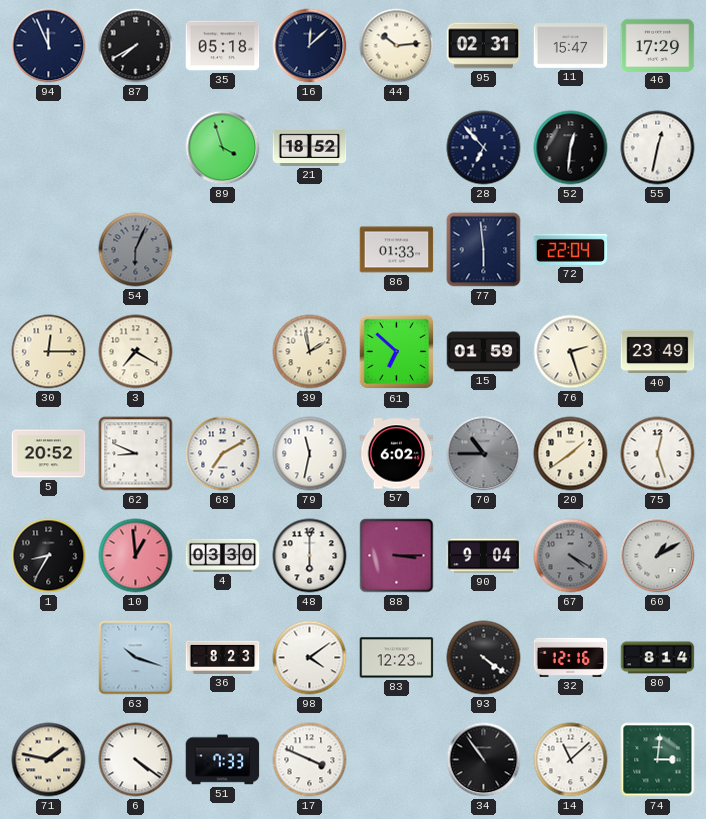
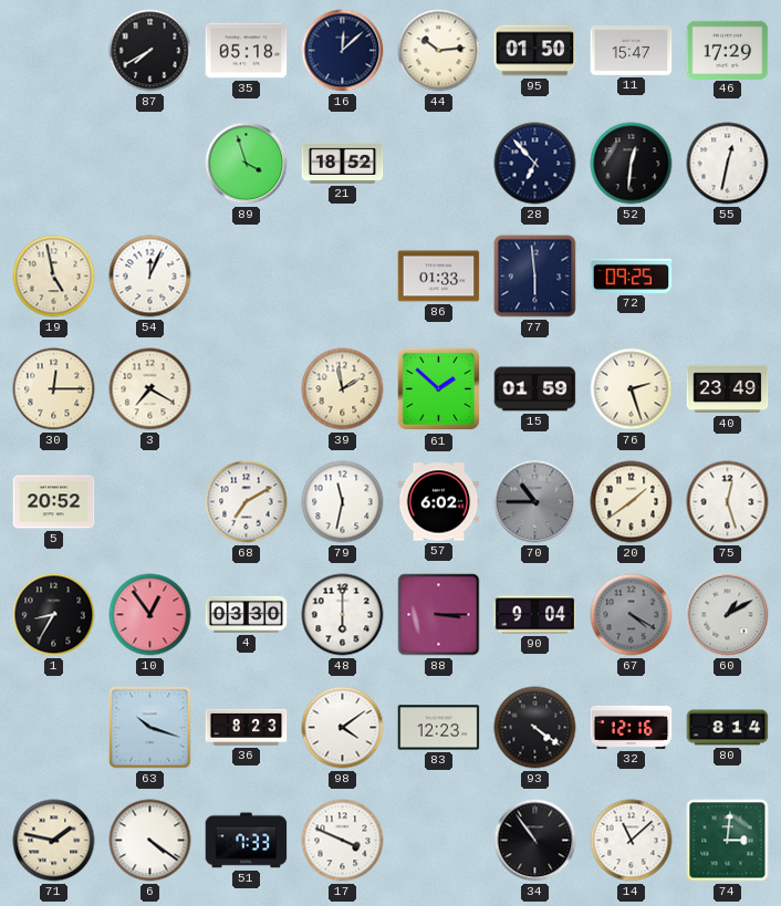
94: 11:56 -> none (49, 46)
95: 02:31 -> 01:50 (535, 51)
19: none -> 4:58 (54, 277)
54: 6:04 -> 12:04 (150, 277)
54 dial: grey -> white (150, 277)
72: 22:04 -> 09:25 (632, 275)
61: 6:52 -> 1:52 (439, 389)
62: 8:49 -> none (136, 454)
10: 12:59 -> 12:54 (150, 615)
